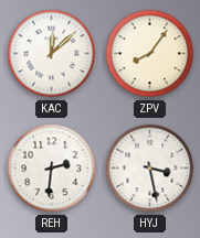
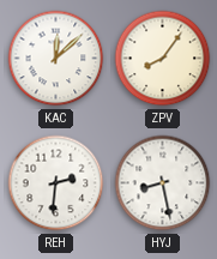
HYJ: 3:28 -> 8:28 (163, 183)
